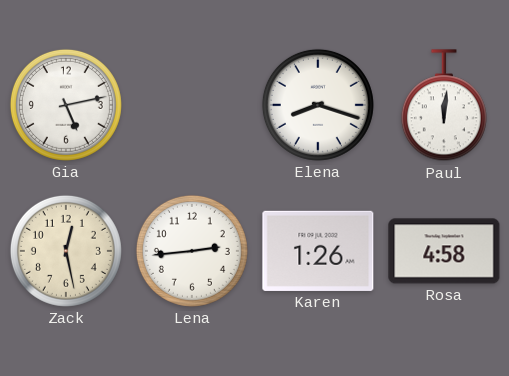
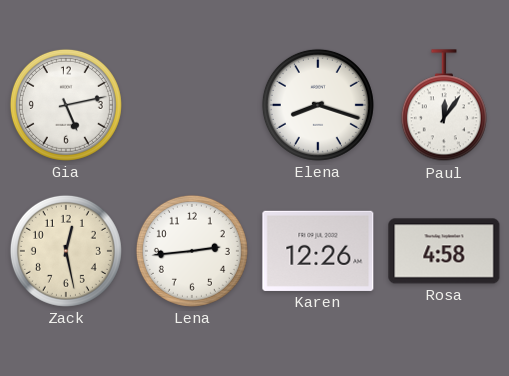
Paul: 12:01 -> 12:06 (444, 106)
Karen: 1:26 -> 12:26 (318, 251)
